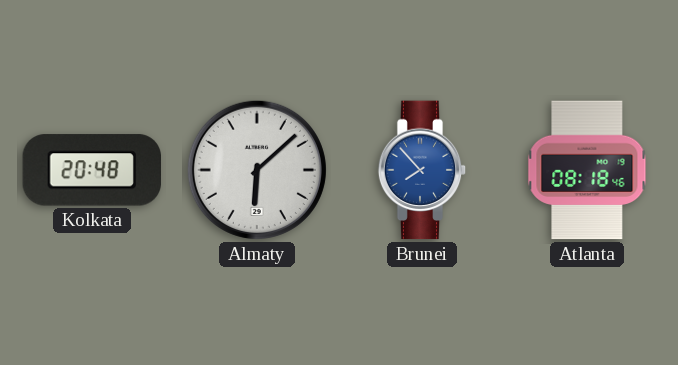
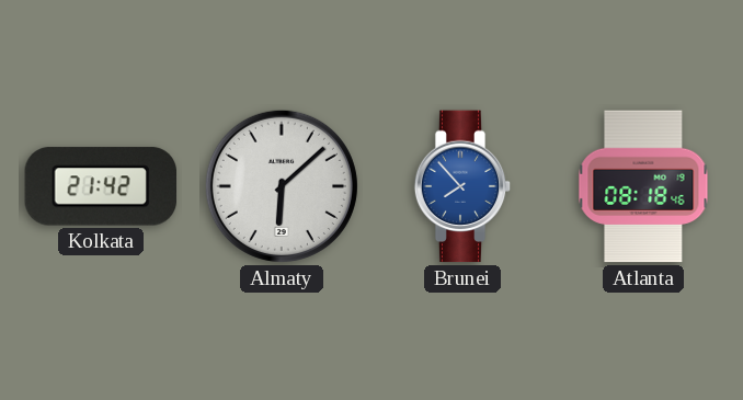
Kolkata: 20:48 -> 21:42 (100, 186)
